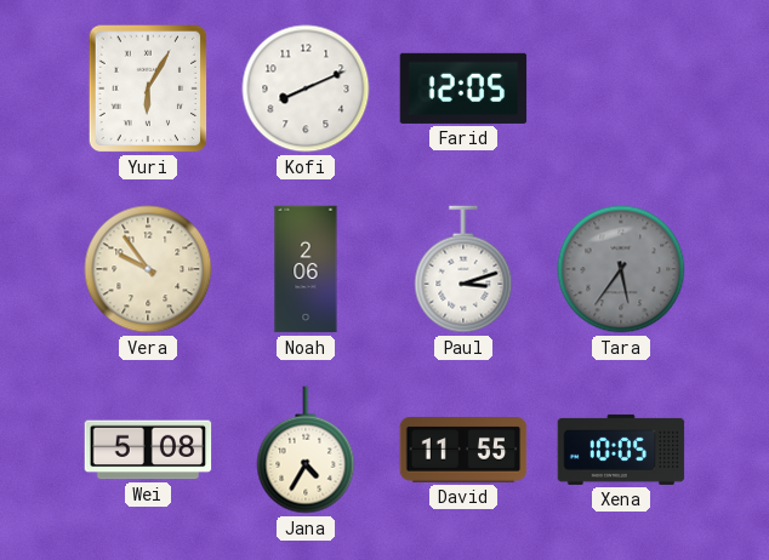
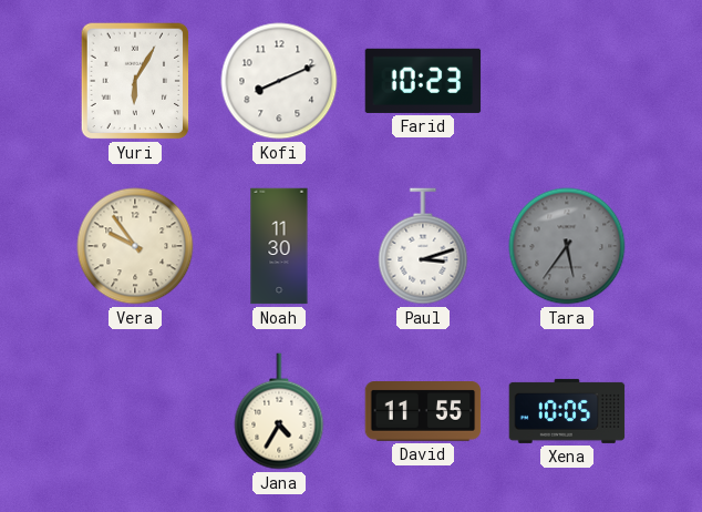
Farid: 12:05 -> 10:23 (423, 81)
Noah: 2:06 -> 11:30 (279, 246)
Wei: 5:08 -> none (148, 450)
